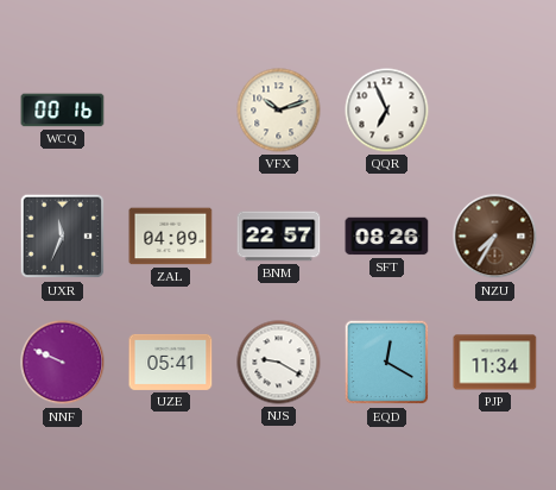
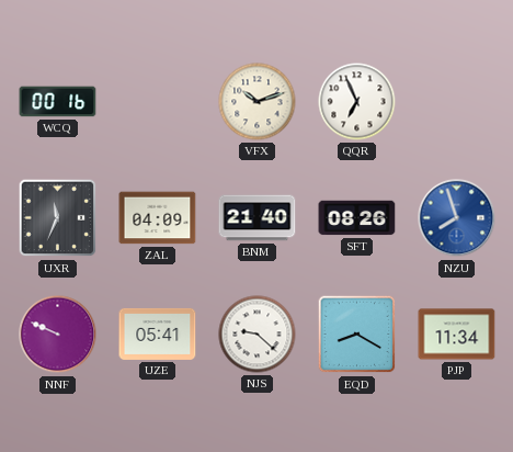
BNM: 22:57 -> 21:40 (258, 218)
NZU: 7:35 -> 7:57 (457, 218)
NZU dial: brown -> blue (457, 218)
NJS: 9:20 -> 9:22 (258, 335)
EQD: 12:20 -> 8:20 (357, 335)
